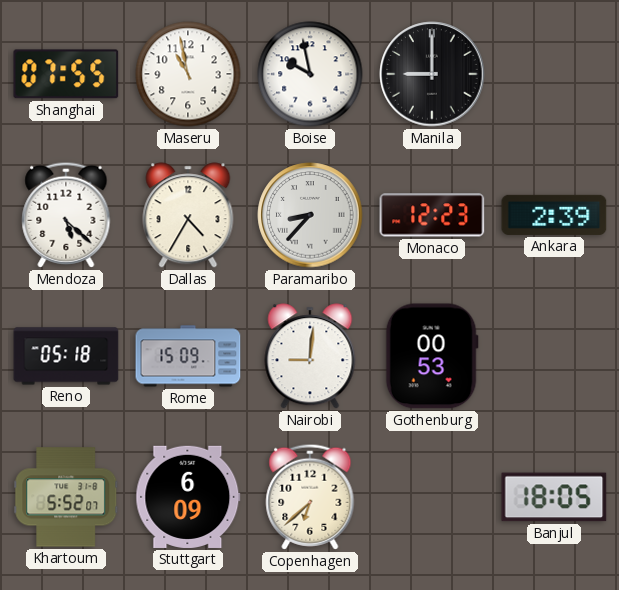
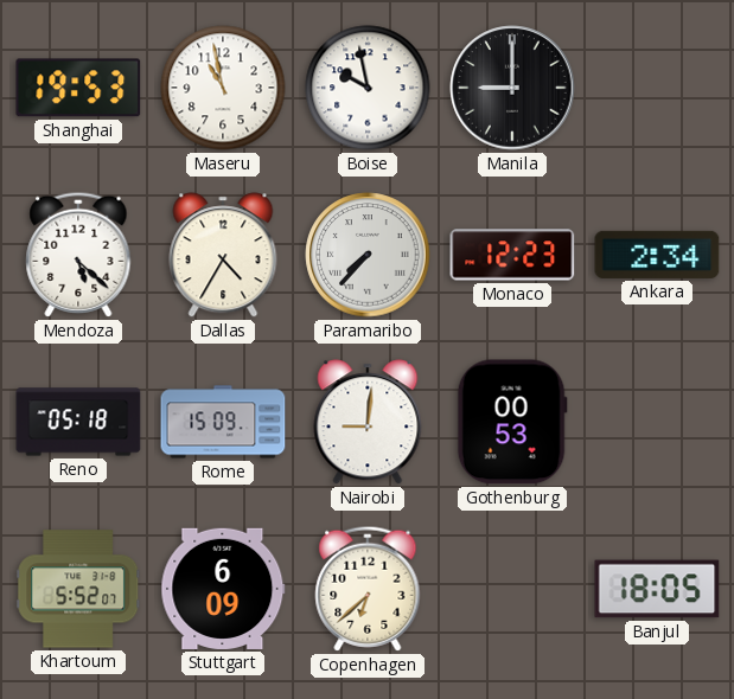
Shanghai: 07:55 -> 19:53 (78, 88)
Paramaribo: 8:37 -> 7:37 (368, 255)
Ankara: 2:39 -> 2:34 (657, 255)
